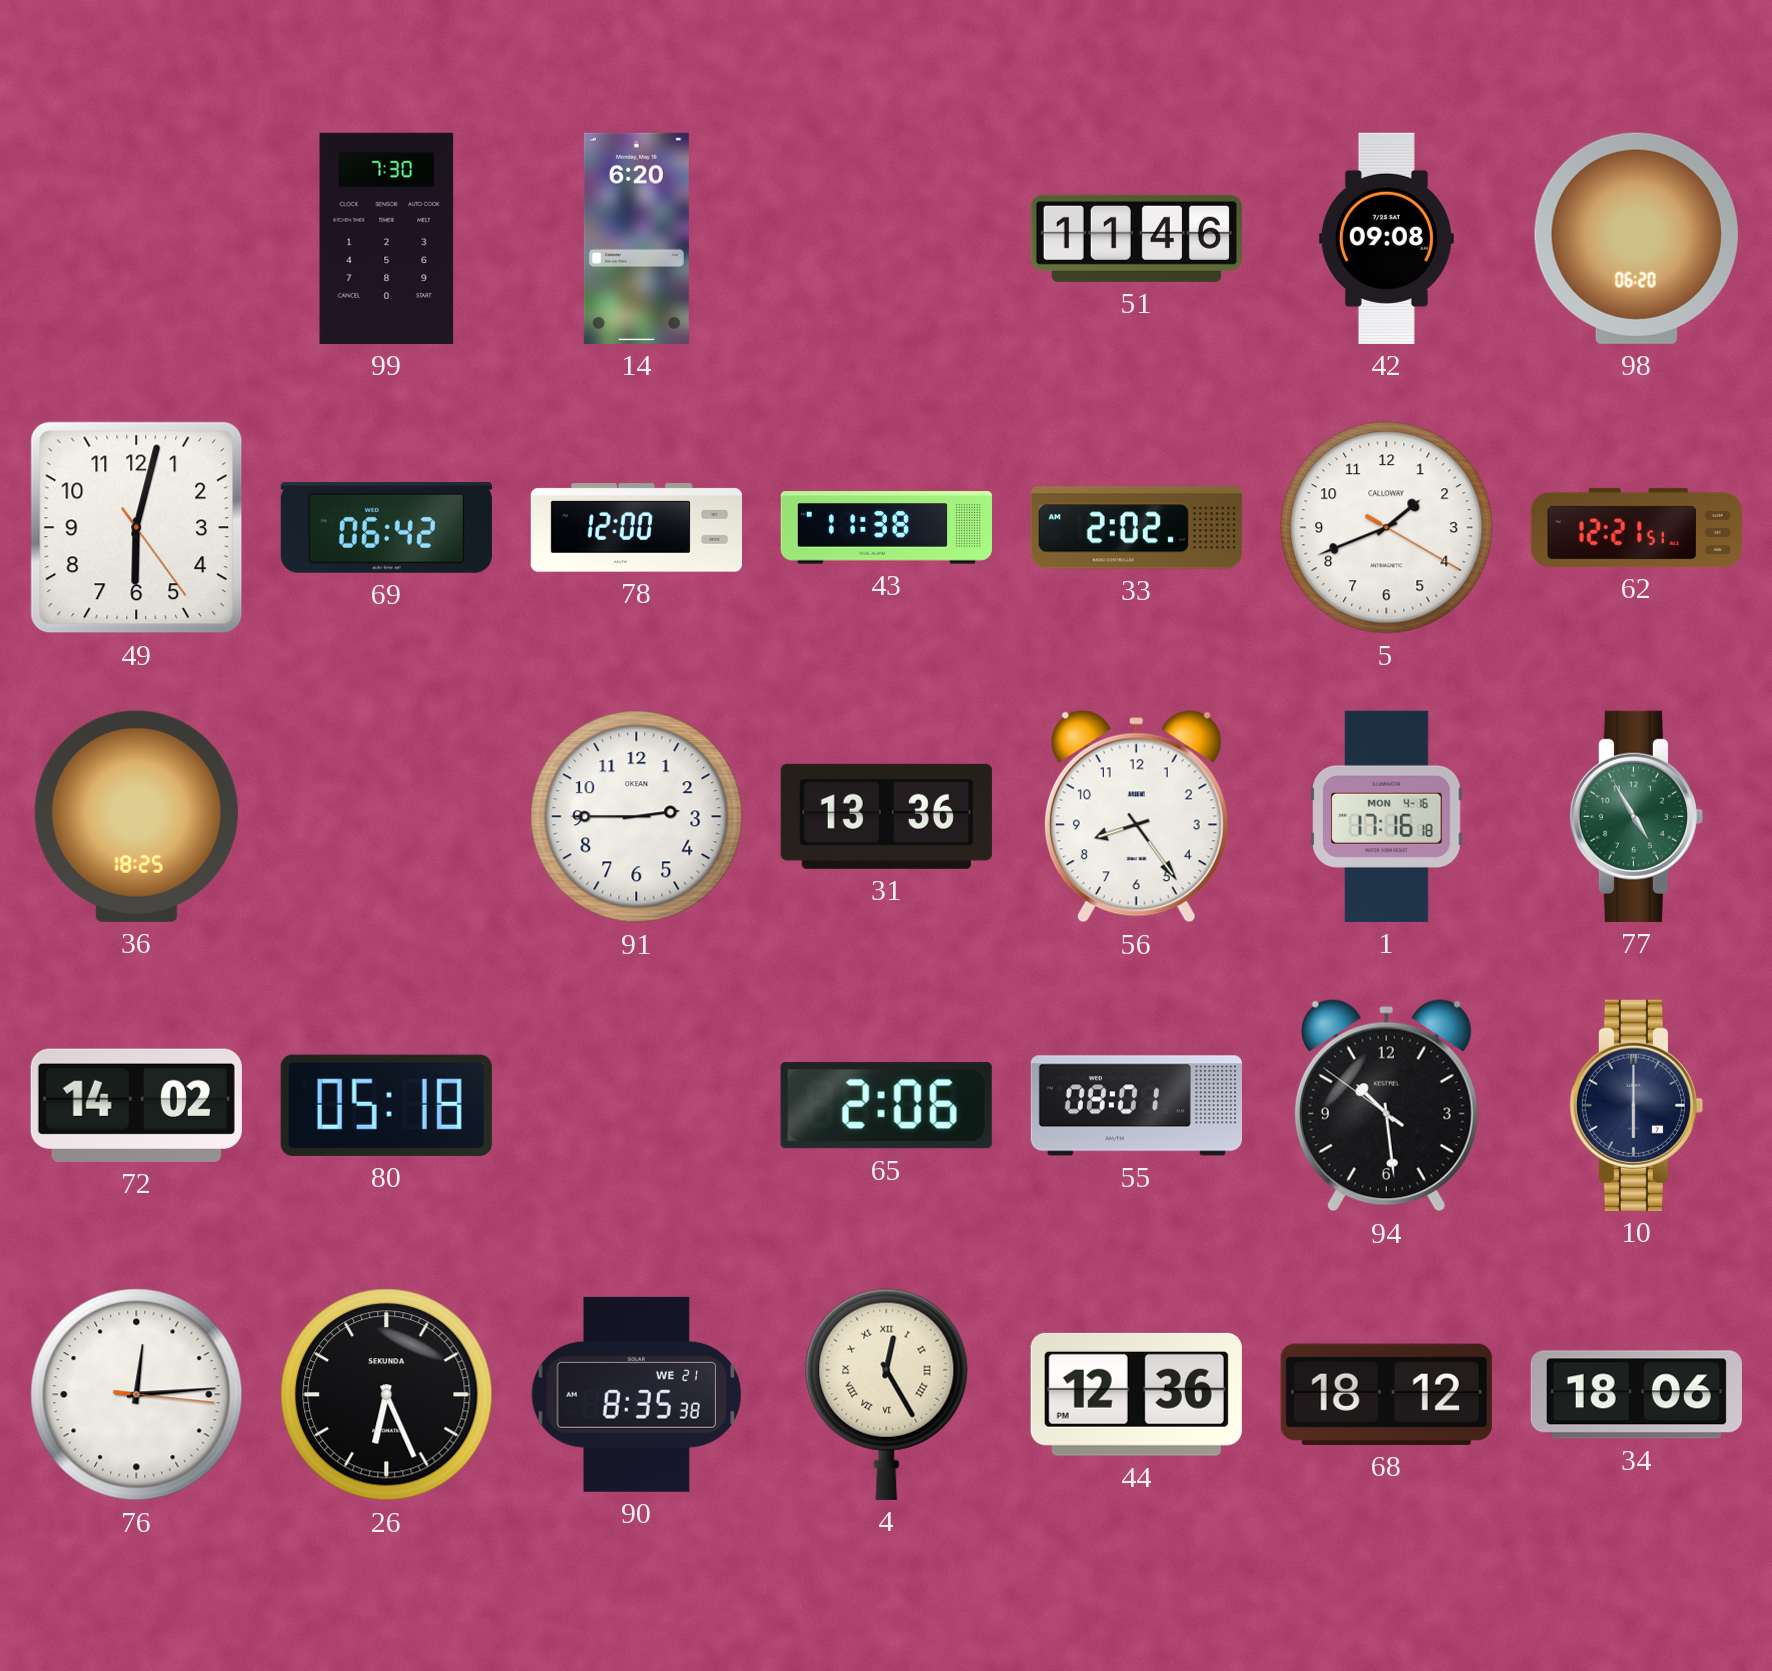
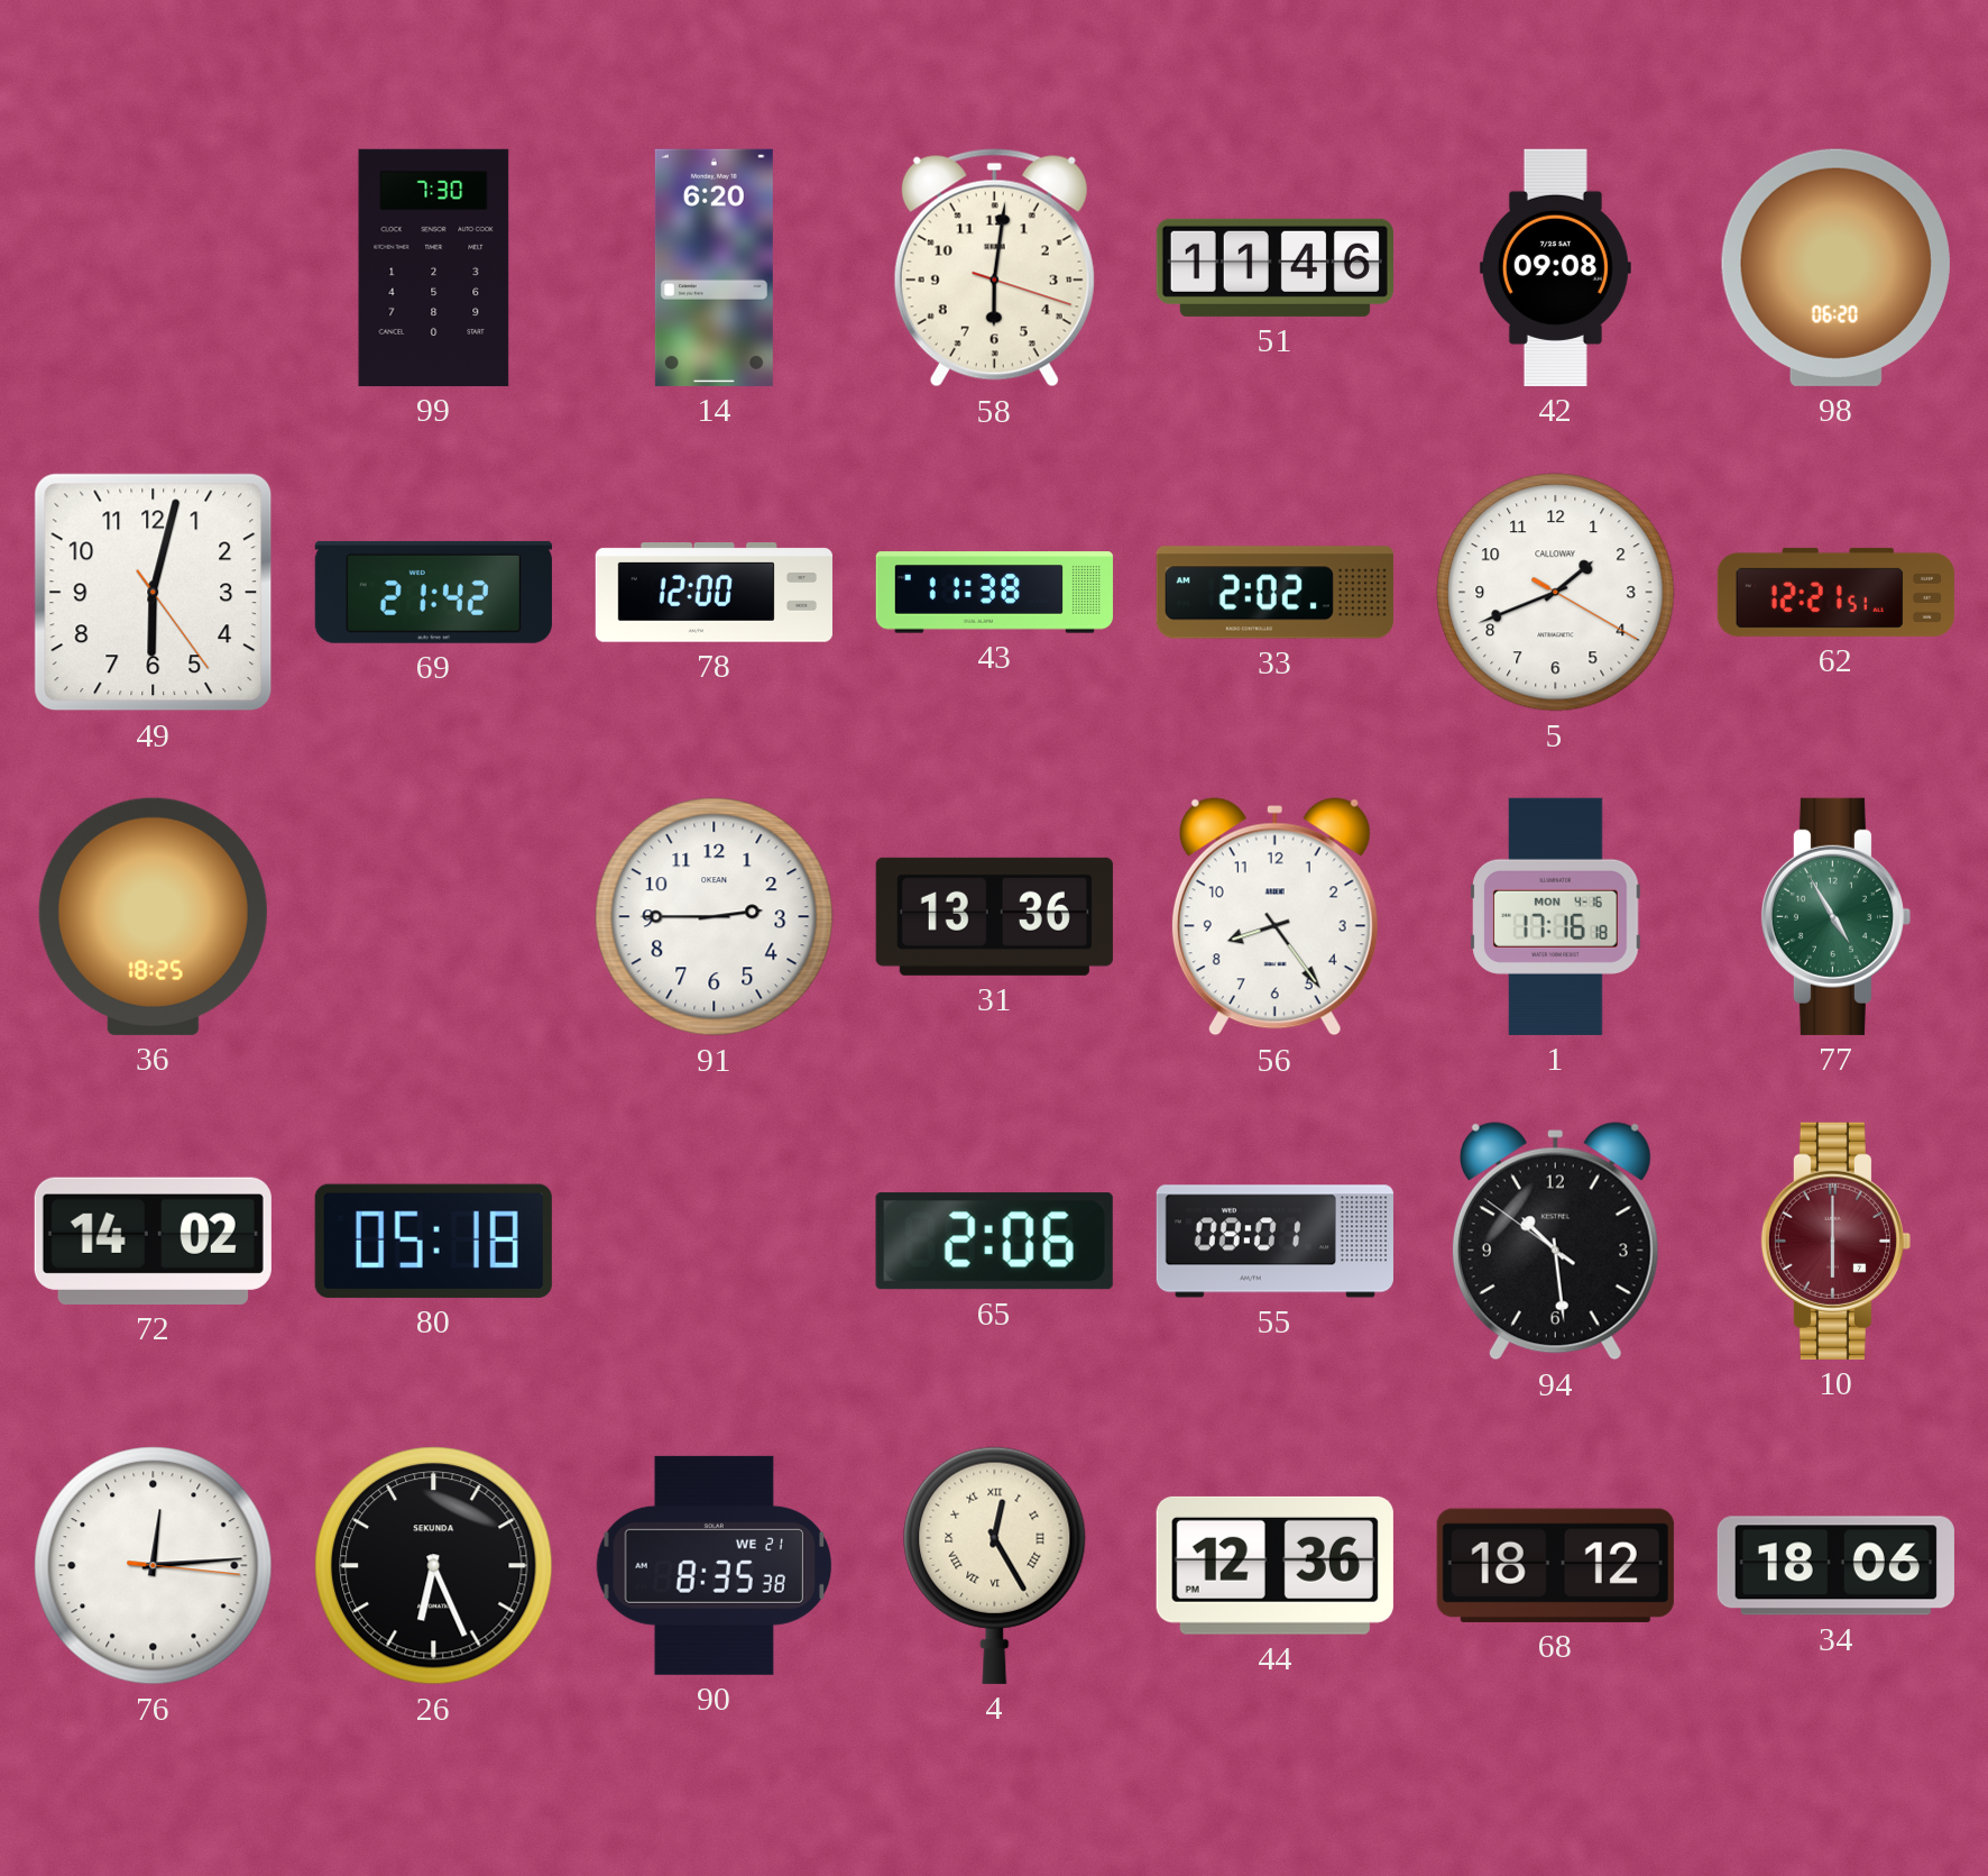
58: none -> 6:01 (994, 268)
69: 06:42 -> 21:42 (433, 592)
10 dial: navy -> burgundy (1835, 1241)
